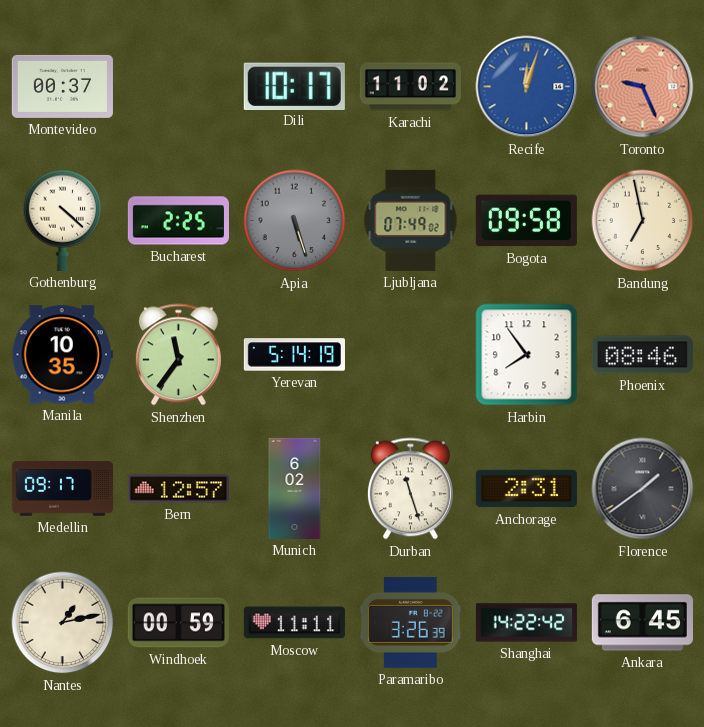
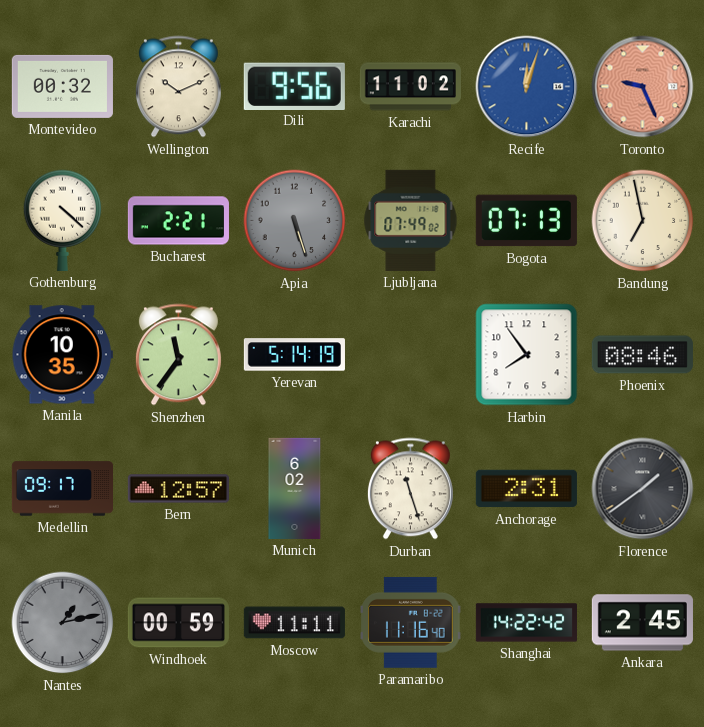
Montevideo: 00:37 -> 00:32 (62, 86)
Wellington: none -> 10:11 (178, 87)
Dili: 10:17 -> 9:56 (294, 86)
Bucharest: 2:25 -> 2:21 (178, 221)
Bogota: 09:58 -> 07:13 (526, 221)
Nantes dial: cream -> grey (63, 623)
Paramaribo: 3:26 -> 11:16 (411, 622)
Ankara: 6:45 -> 2:45 (642, 623)
